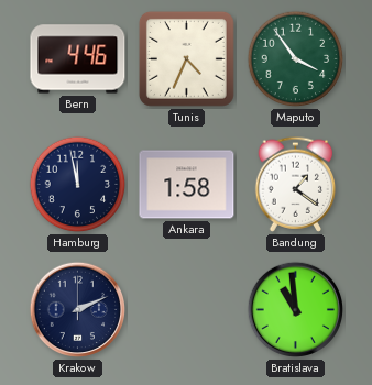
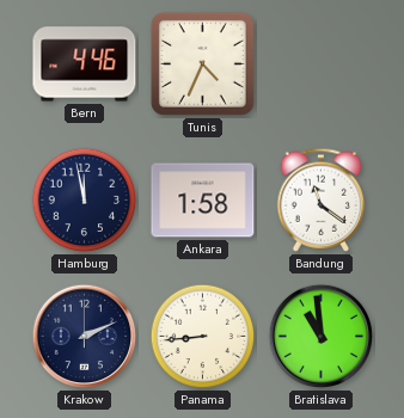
Maputo: 3:54 -> none (296, 59)
Bandung: 1:21 -> 11:21 (322, 199)
Panama: none -> 8:44 (203, 337)
